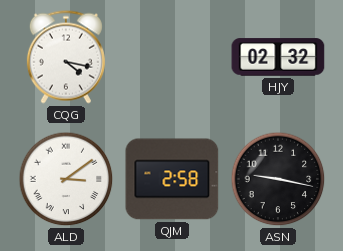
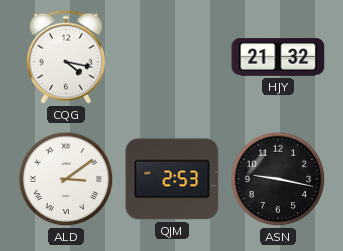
HJY: 02:32 -> 21:32 (278, 57)
QJM: 2:58 -> 2:53 (172, 179)
